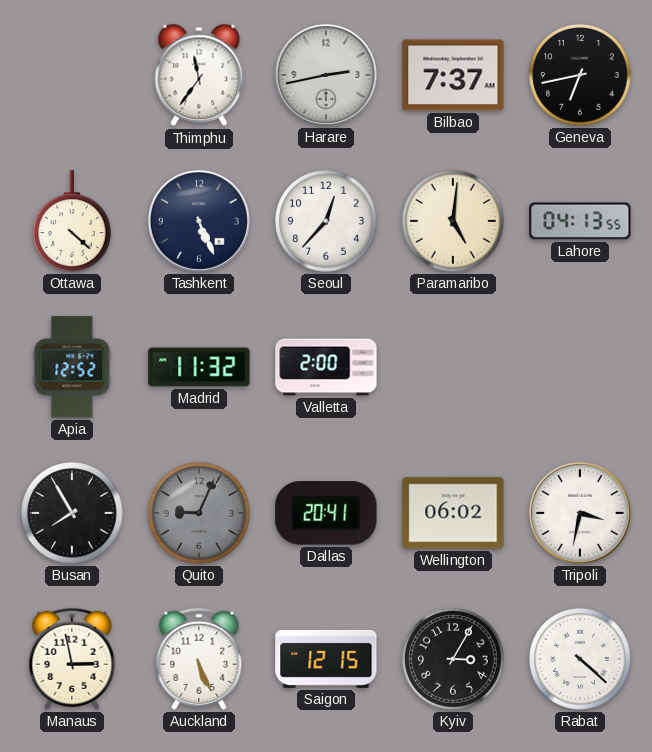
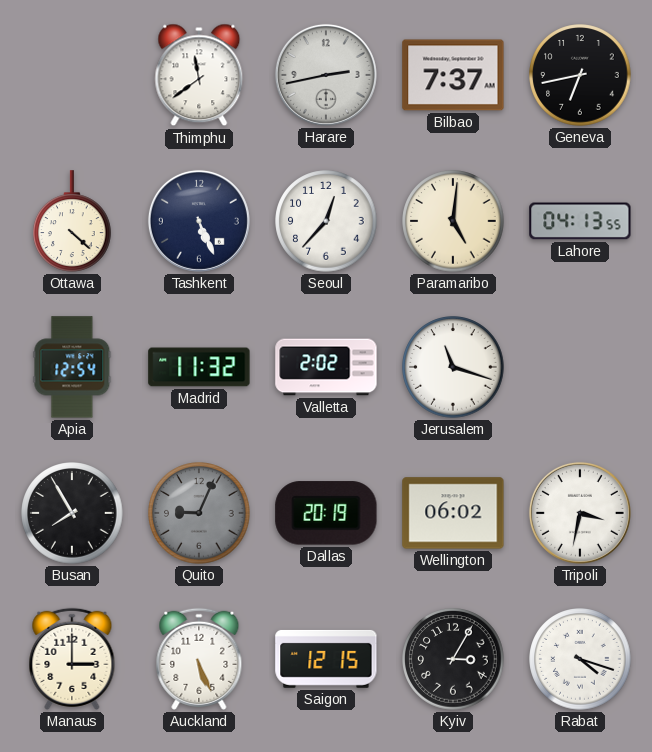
Thimphu: 11:36 -> 11:39 (199, 75)
Apia: 12:52 -> 12:54 (72, 367)
Valletta: 2:00 -> 2:02 (326, 367)
Jerusalem: none -> 11:18 (453, 367)
Dallas: 20:41 -> 20:19 (326, 513)
Manaus: 2:58 -> 3:00 (72, 659)
Rabat: 4:22 -> 4:18 (580, 659)
